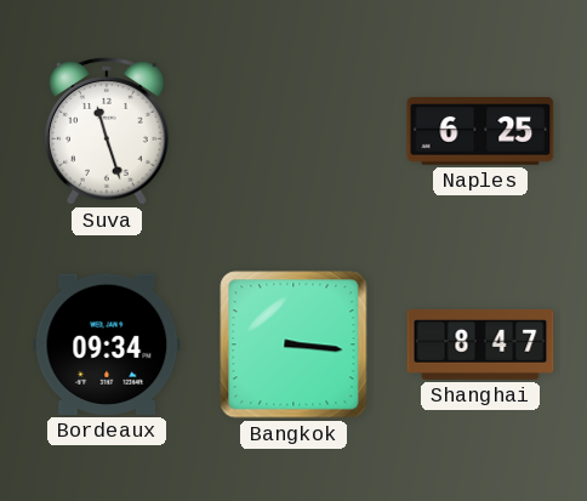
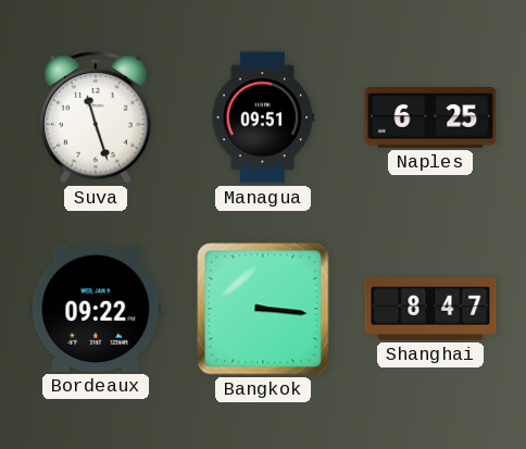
Managua: none -> 09:51 (263, 117)
Bordeaux: 09:34 -> 09:22 (96, 309)
